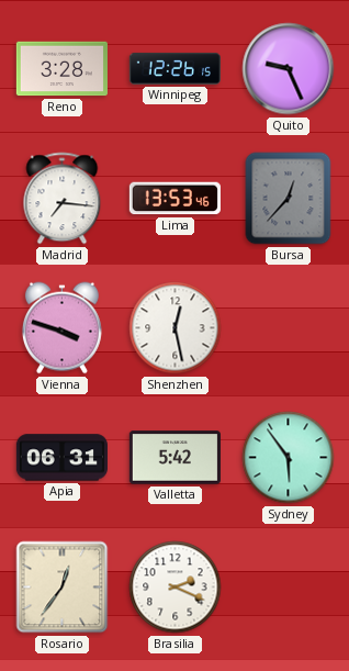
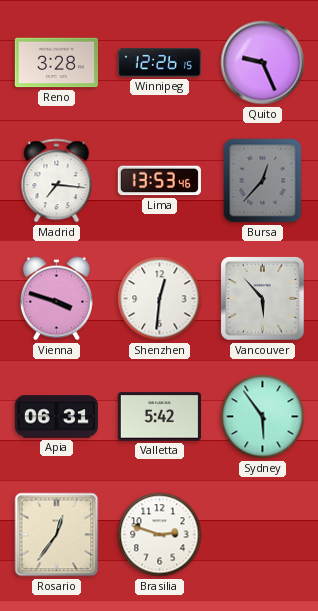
Shenzhen: 12:28 -> 12:31 (160, 299)
Vancouver: none -> 5:53 (263, 299)
Brasilia: 2:19 -> 2:48 (160, 535)
